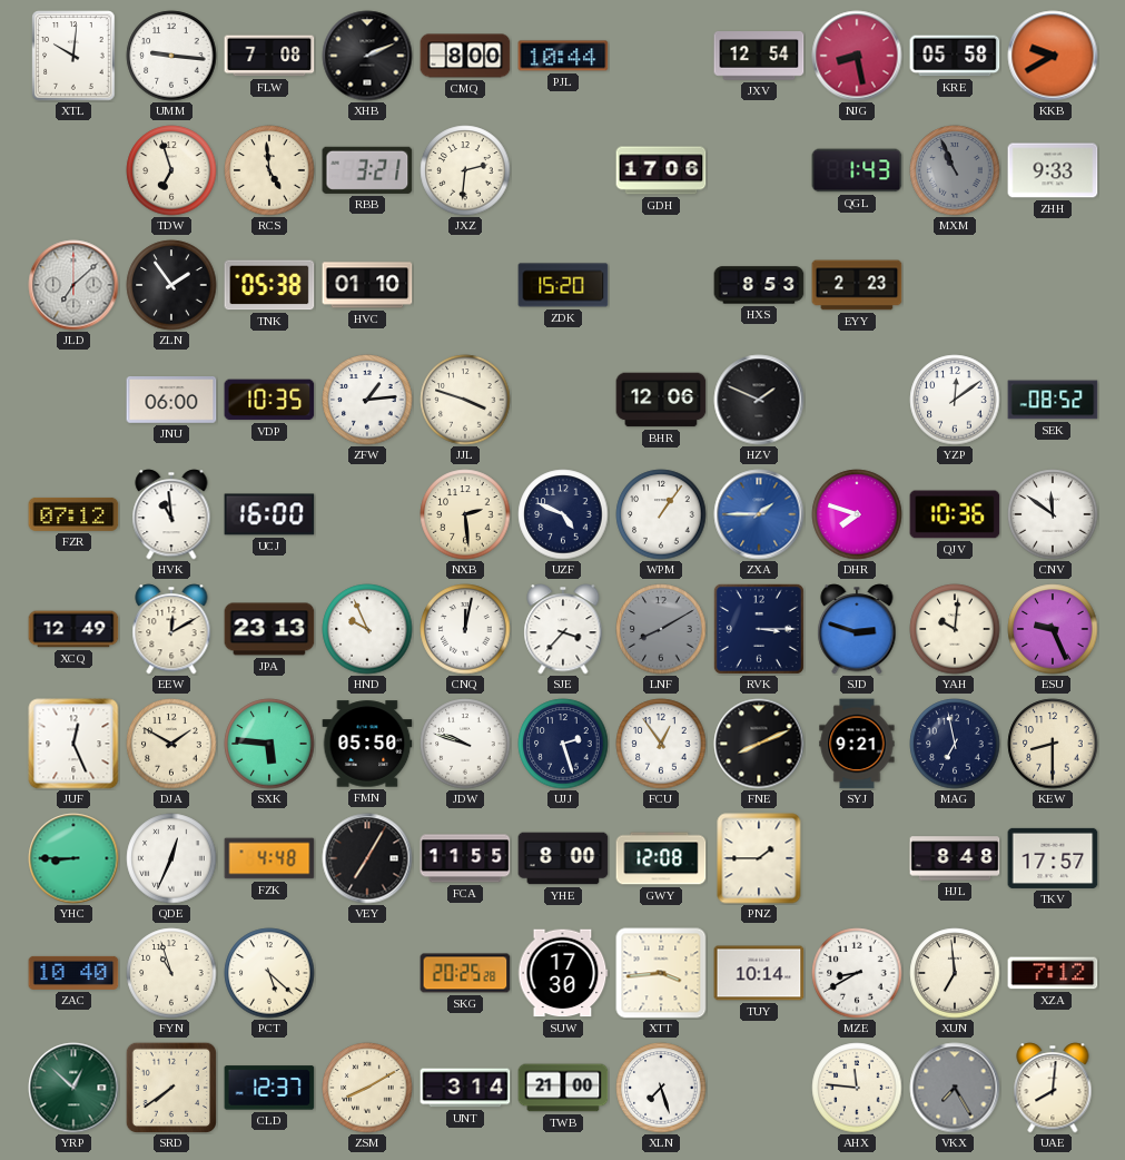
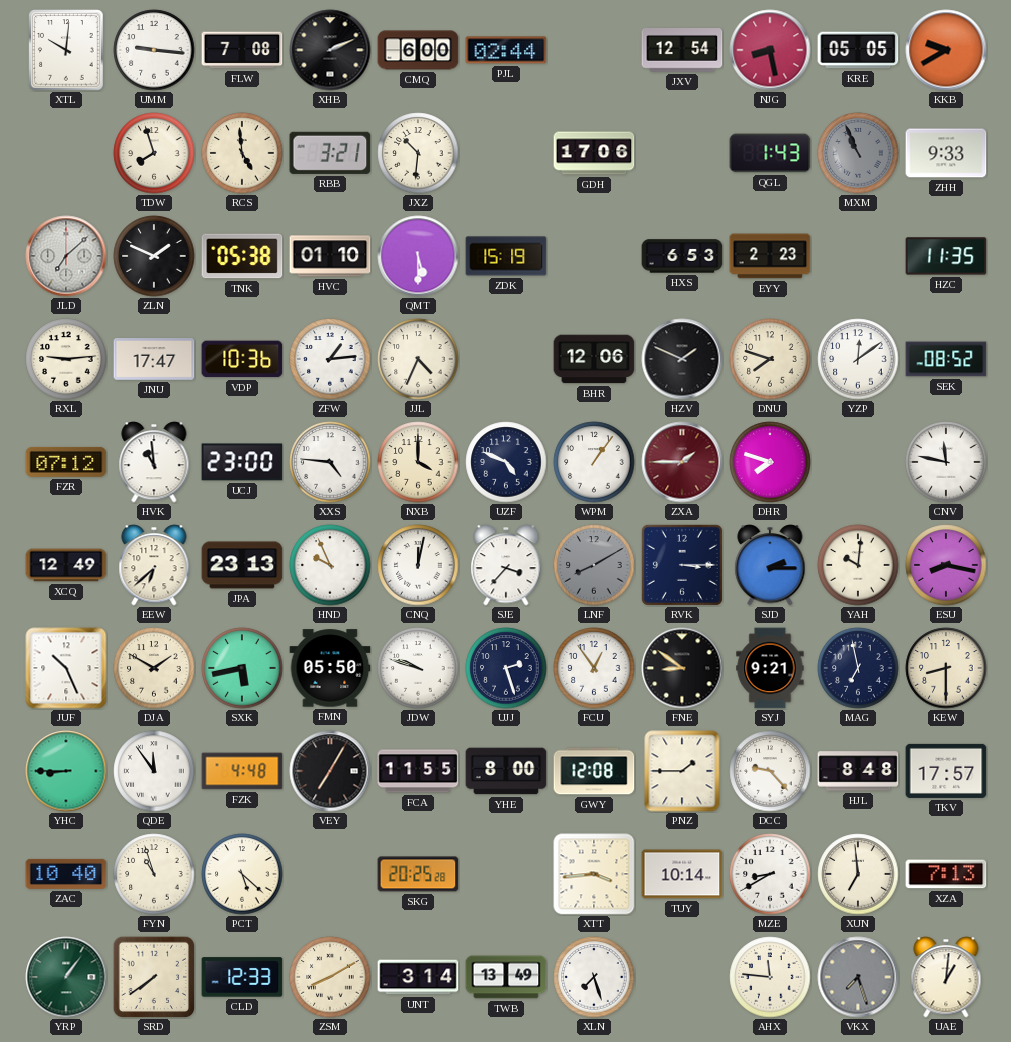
CMQ: 8:00 -> 6:00 (418, 50)
PJL: 10:44 -> 02:44 (506, 50)
KRE: 05:58 -> 05:05 (858, 50)
TDW: 6:57 -> 7:57 (154, 153)
JXZ: 2:31 -> 10:31 (418, 153)
ZLN: 1:54 -> 1:49 (154, 256)
QMT: none -> 5:30 (418, 256)
ZDK: 15:20 -> 15:19 (506, 256)
HXS: 8:53 -> 6:53 (682, 256)
HZC: none -> 11:35 (946, 256)
RXL: none -> 9:14 (66, 359)
JNU: 06:00 -> 17:47 (154, 360)
VDP: 10:35 -> 10:36 (242, 359)
JJL: 3:48 -> 4:34 (418, 359)
DNU: none -> 7:48 (770, 359)
UCJ: 16:00 -> 23:00 (242, 462)
XXS: none -> 4:46 (330, 462)
NXB: 2:29 -> 4:00 (418, 462)
ZXA dial: blue -> burgundy (682, 462)
QJV: 10:36 -> none (955, 514)
CNV: 11:51 -> 11:47 (946, 462)
EEW: 12:10 -> 6:38 (154, 565)
SJD: 2:48 -> 2:15 (770, 565)
ESU: 9:26 -> 8:17 (946, 565)
JUF: 12:26 -> 10:26 (66, 668)
SXK: 5:46 -> 5:43 (242, 668)
FNE: 8:11 -> 8:51 (682, 668)
QDE: 12:34 -> 11:54 (154, 771)
DCC: none -> 9:23 (770, 771)
SUW: 17:30 -> none (563, 973)
XZA: 7:12 -> 7:13 (946, 874)
YRP: 12:52 -> 1:06 (66, 977)
CLD: 12:37 -> 12:33 (242, 977)
TWB: 21:00 -> 13:49 (506, 977)
VKX: 7:25 -> 7:27 (858, 977)
UAE: 8:01 -> 1:01 (946, 977)
